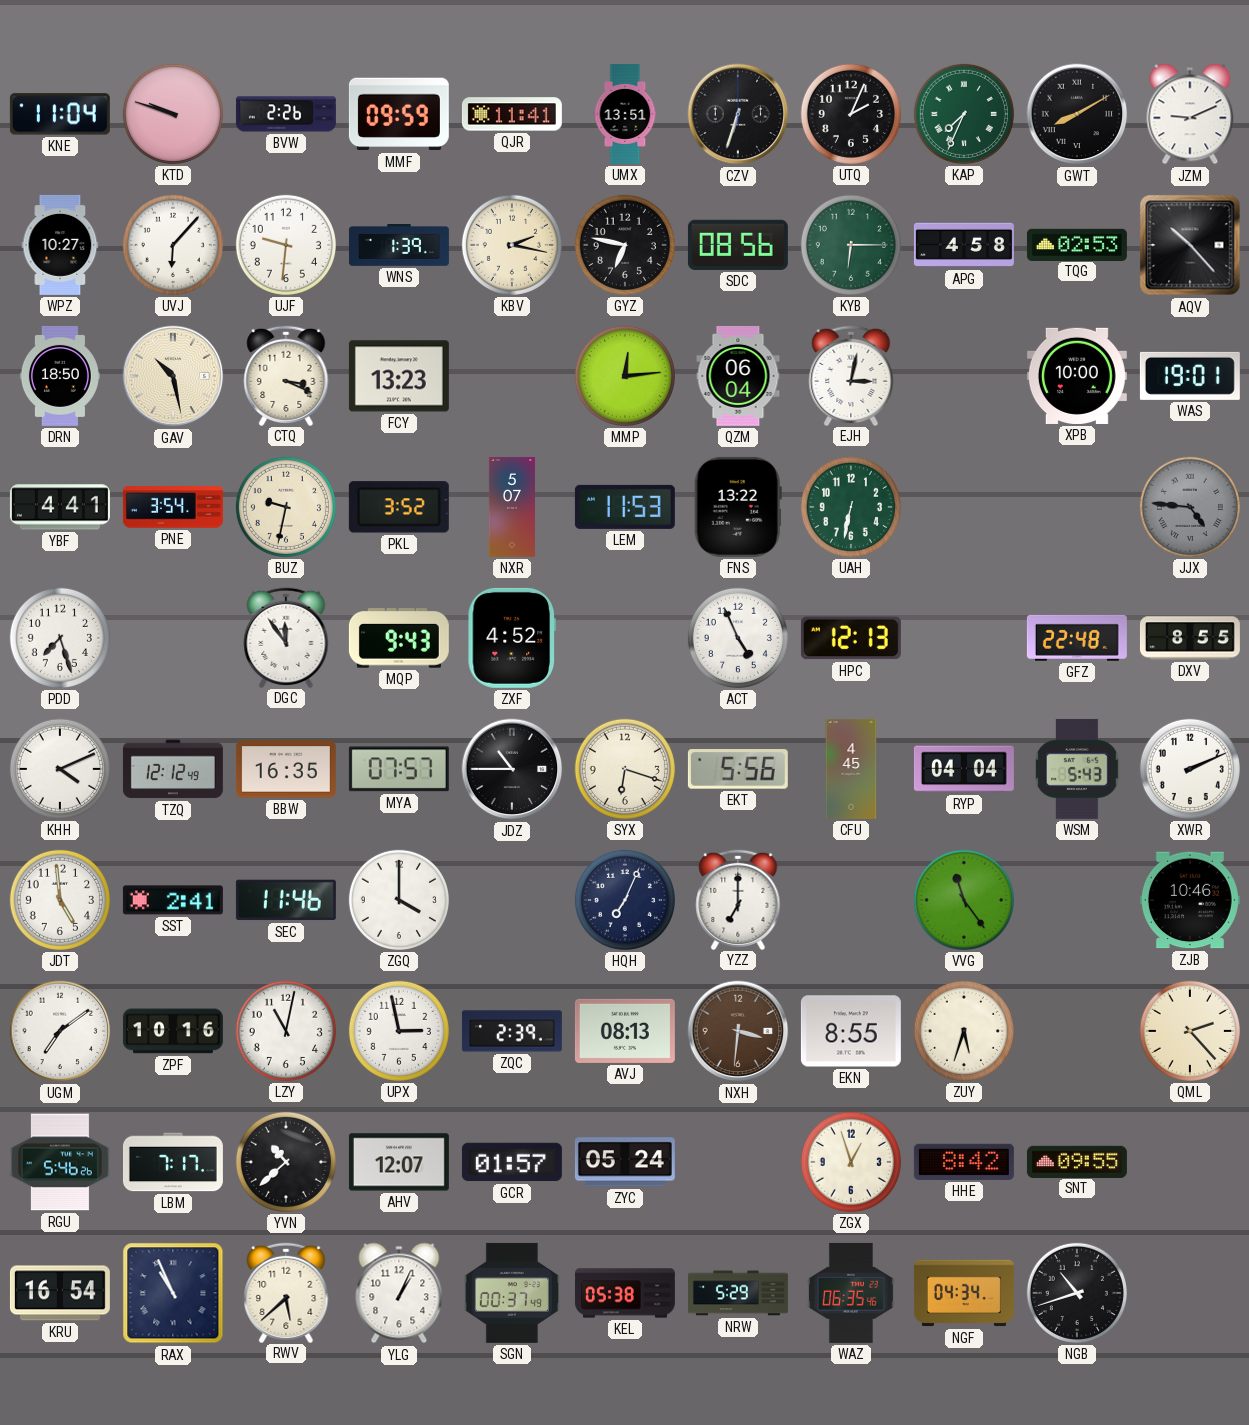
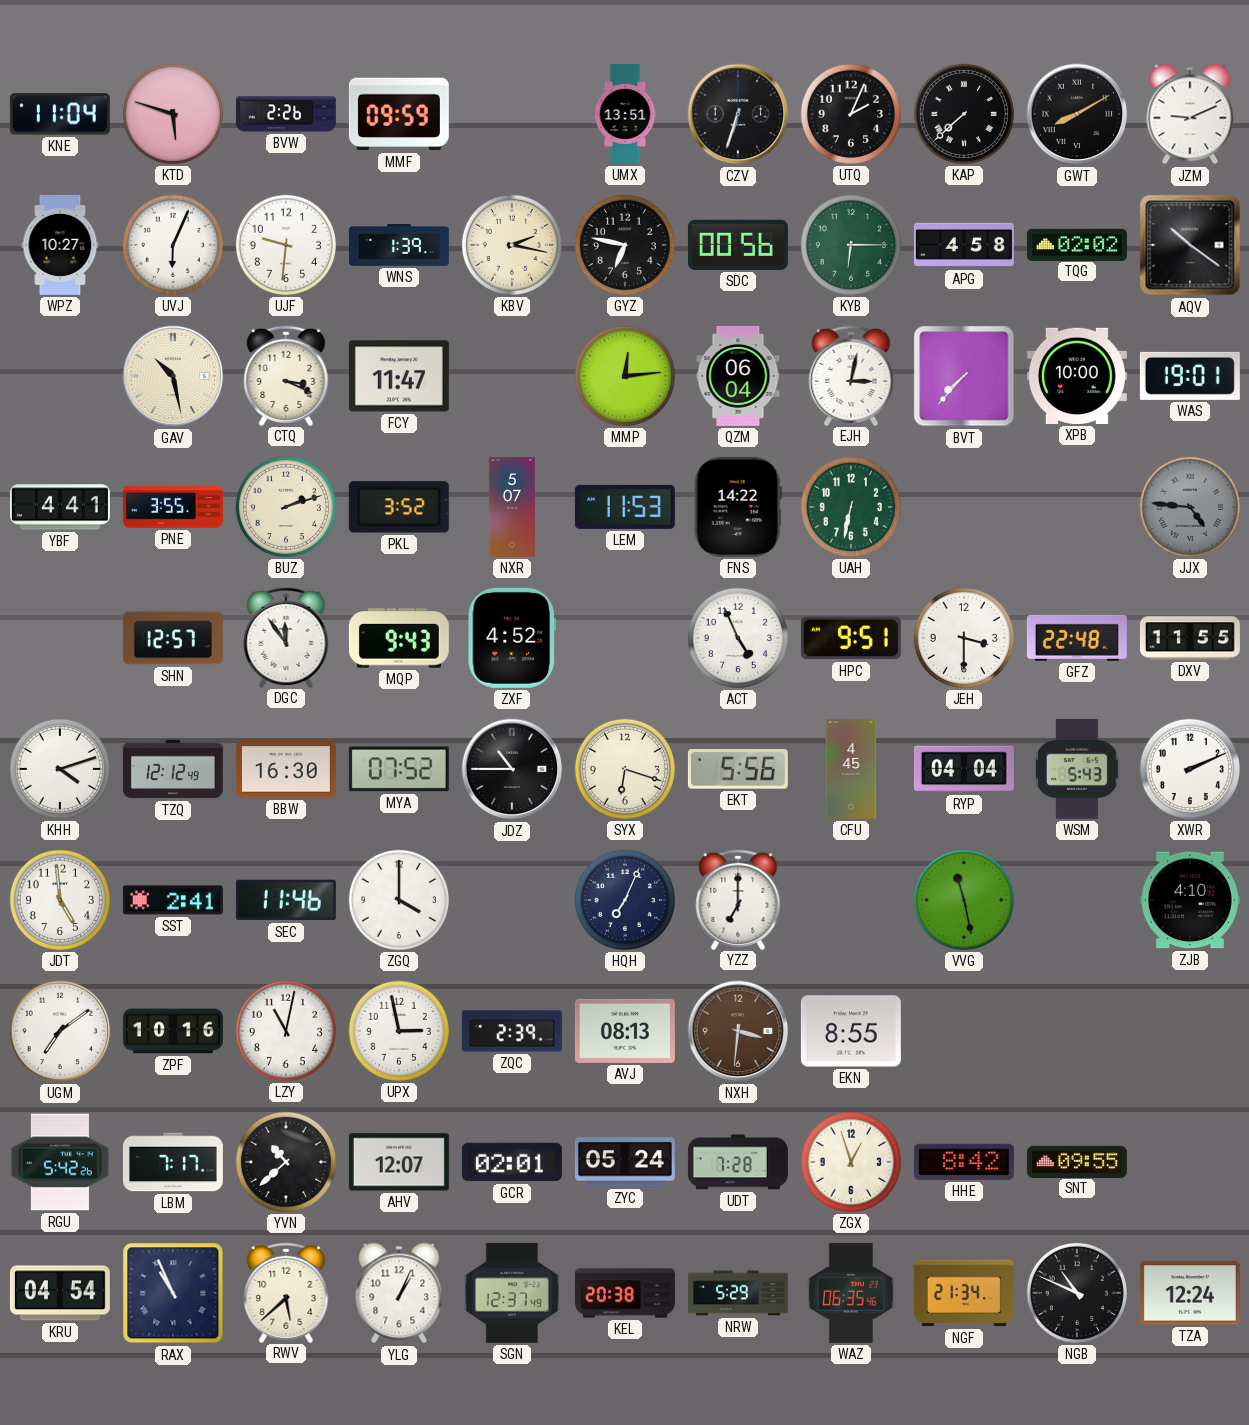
KTD: 9:48 -> 5:48 (173, 114)
QJR: 11:41 -> none (512, 114)
KAP: 7:34 -> 7:38 (964, 114)
KAP dial: green -> black (964, 114)
UVJ: 6:07 -> 6:04 (173, 245)
SDC: 08:56 -> 00:56 (738, 245)
TQG: 02:53 -> 02:02 (1077, 244)
AQV: 10:23 -> 10:21 (1190, 245)
DRN: 18:50 -> none (60, 376)
FCY: 13:23 -> 11:47 (399, 376)
BVT: none -> 7:37 (964, 376)
PNE: 3:54 -> 3:55 (173, 507)
BUZ: 9:32 -> 2:12 (286, 507)
FNS: 13:22 -> 14:22 (738, 507)
PDD: 7:27 -> none (60, 638)
SHN: none -> 12:57 (173, 638)
HPC: 12:13 -> 9:51 (851, 638)
JEH: none -> 3:30 (964, 638)
DXV: 8:55 -> 11:55 (1190, 638)
KHH: 4:11 -> 4:12 (60, 769)
BBW: 16:35 -> 16:30 (286, 769)
MYA: 07:57 -> 07:52 (399, 769)
VVG: 11:24 -> 11:28 (964, 900)
ZJB: 10:46 -> 4:10 (1190, 900)
ZUY: 5:33 -> none (964, 1031)
QML: 2:23 -> none (1190, 1031)
RGU: 5:46 -> 5:42 (60, 1162)
GCR: 01:57 -> 02:01 (512, 1162)
UDT: none -> 7:28 (738, 1162)
KRU: 16:54 -> 04:54 (60, 1293)
SGN: 00:37 -> 12:37 (511, 1293)
KEL: 05:38 -> 20:38 (625, 1293)
NGF: 04:34 -> 21:34 (964, 1293)
NGB: 10:42 -> 10:49 (1077, 1293)
TZA: none -> 12:24 (1190, 1293)
